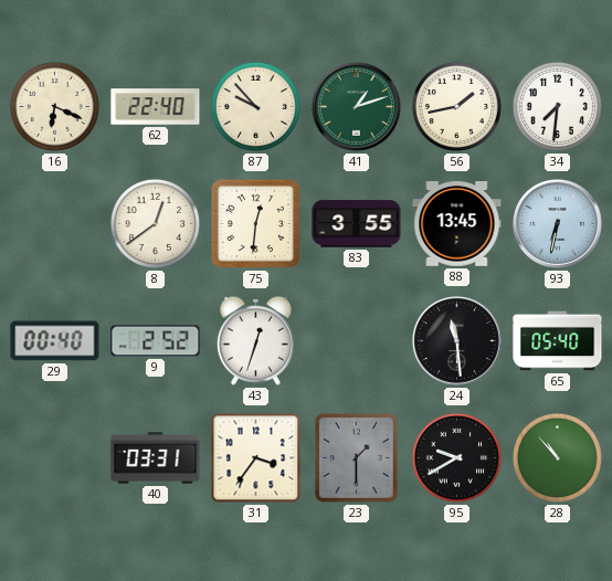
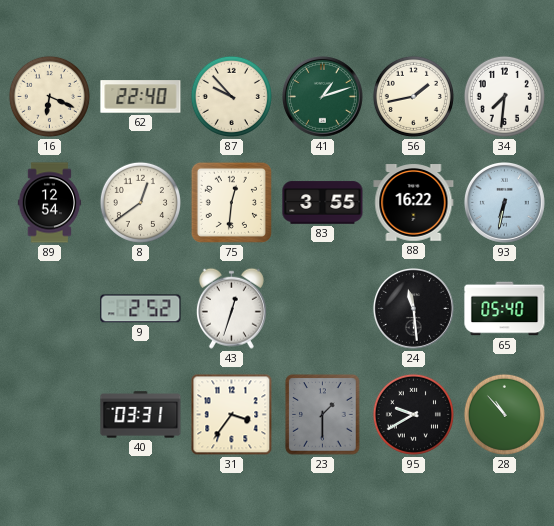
89: none -> 12:54 (50, 203)
88: 13:45 -> 16:22 (414, 203)
29: 00:40 -> none (55, 341)
